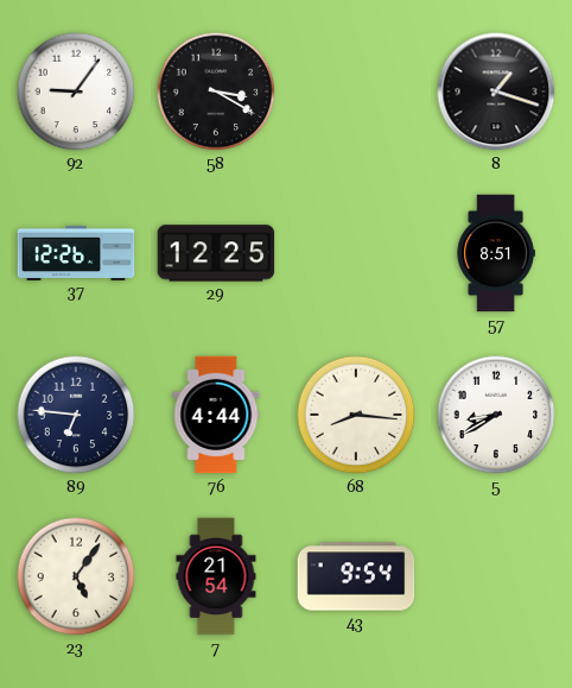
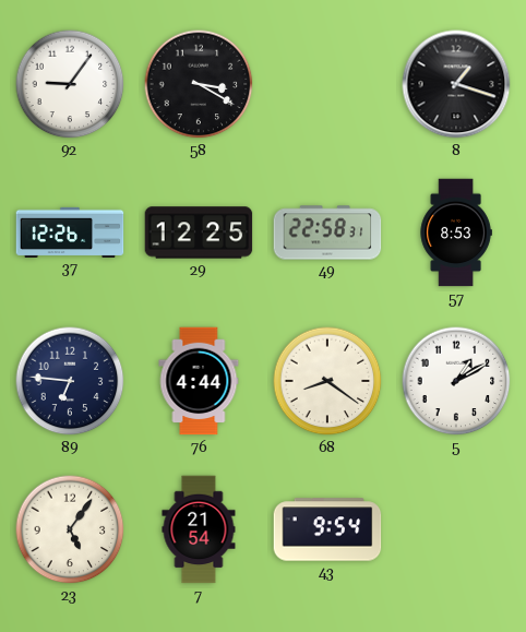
49: none -> 22:58 (327, 232)
57: 8:51 -> 8:53 (456, 232)
68: 8:16 -> 8:21 (327, 381)
5: 8:40 -> 1:10 (456, 381)
